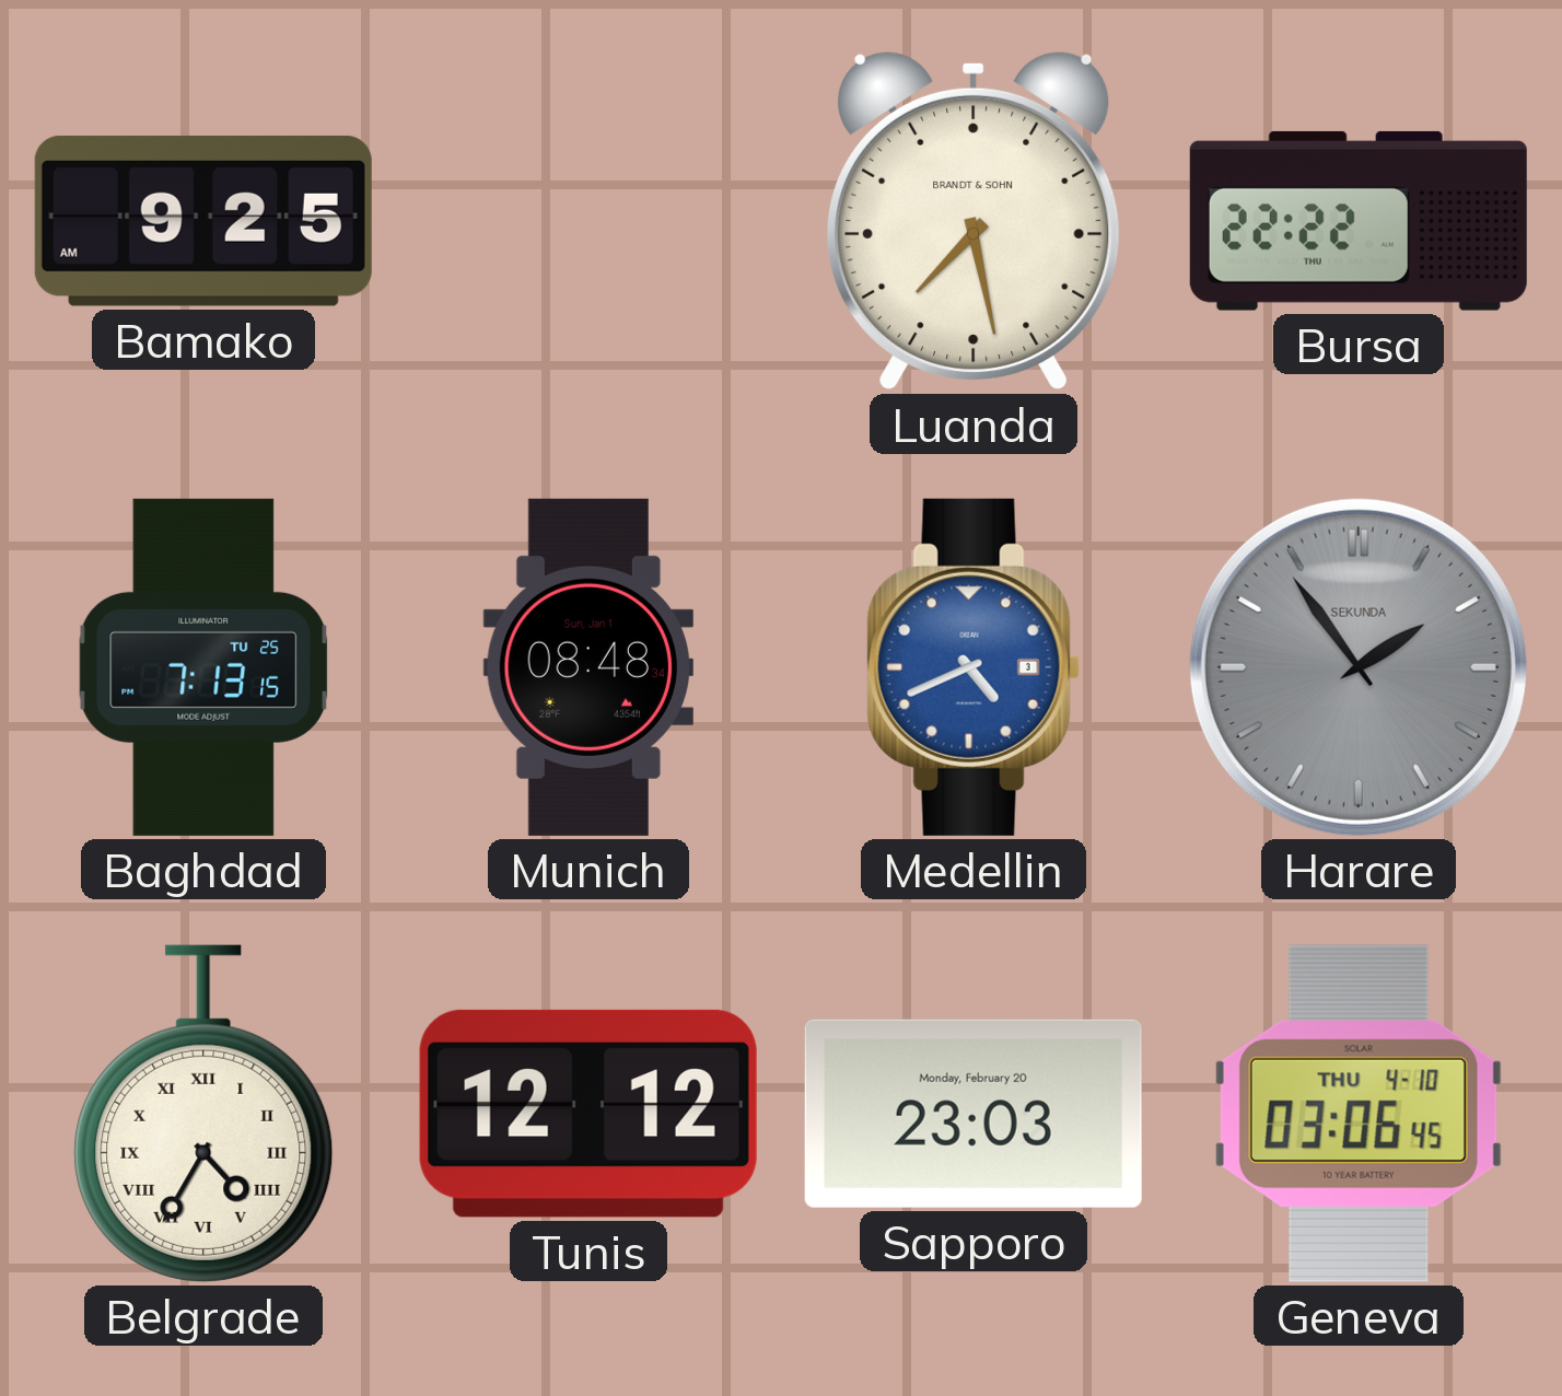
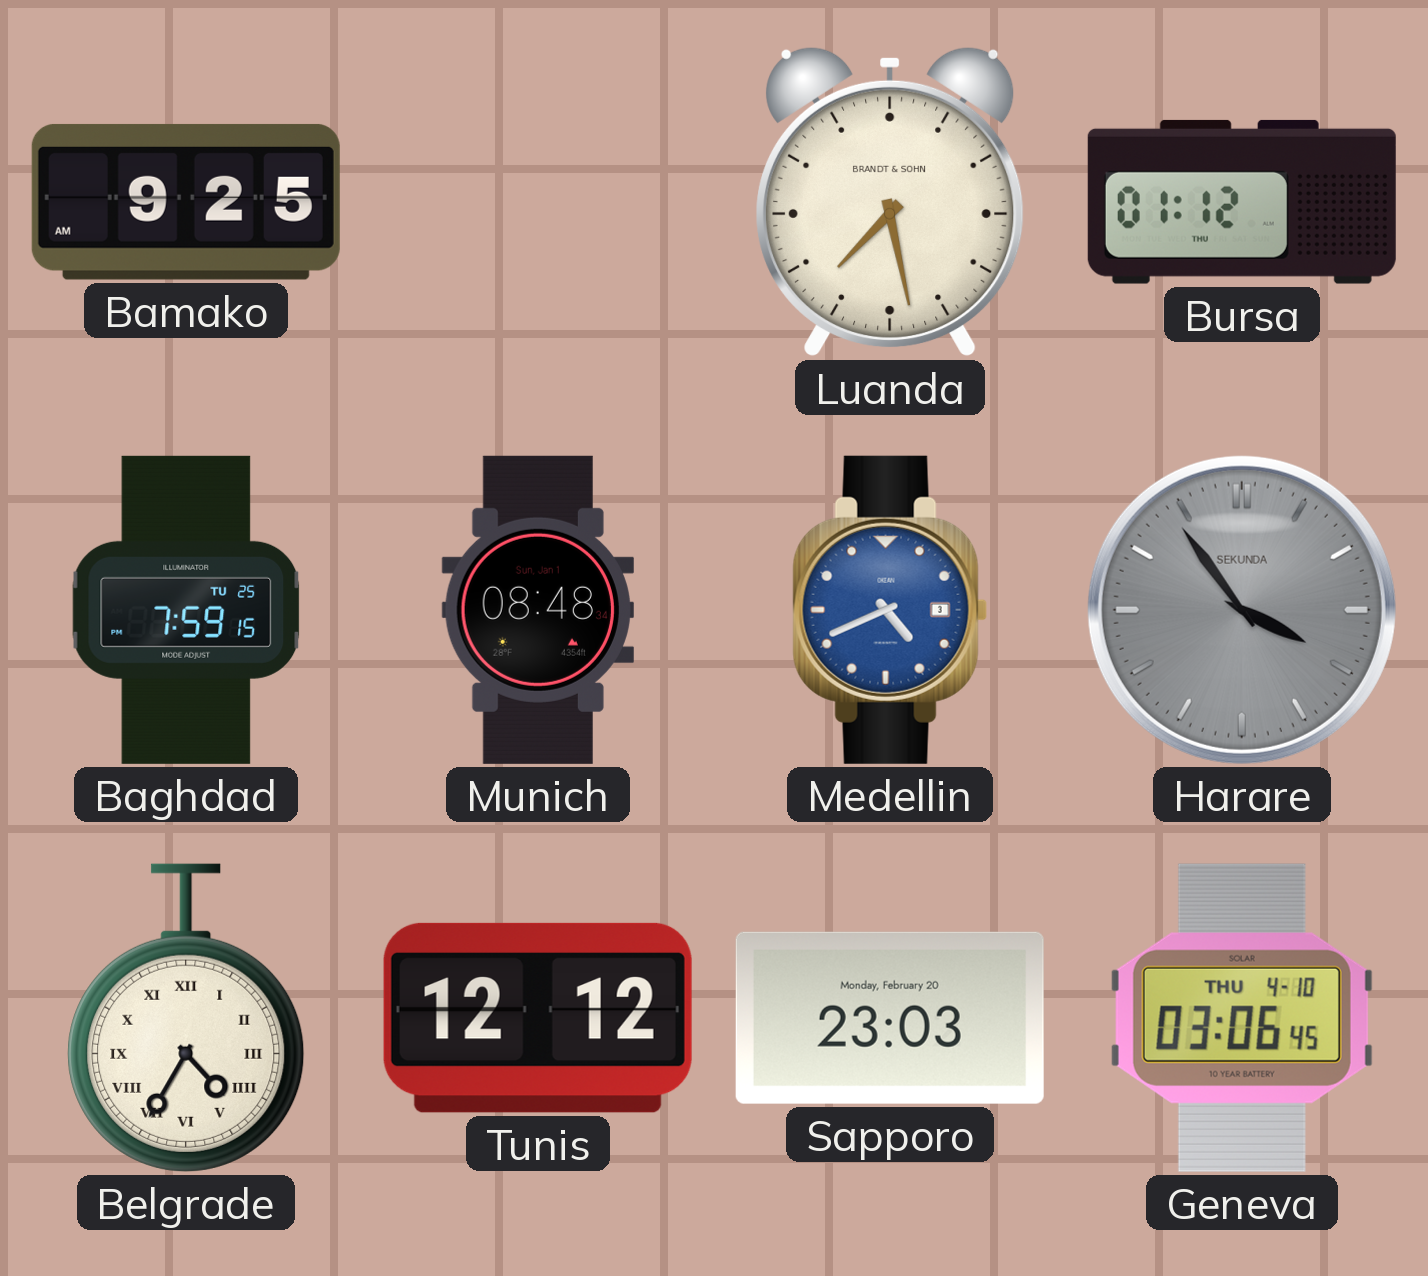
Bursa: 22:22 -> 01:12 (1242, 202)
Baghdad: 7:13 -> 7:59 (186, 610)
Harare: 1:54 -> 3:54 (1242, 610)
